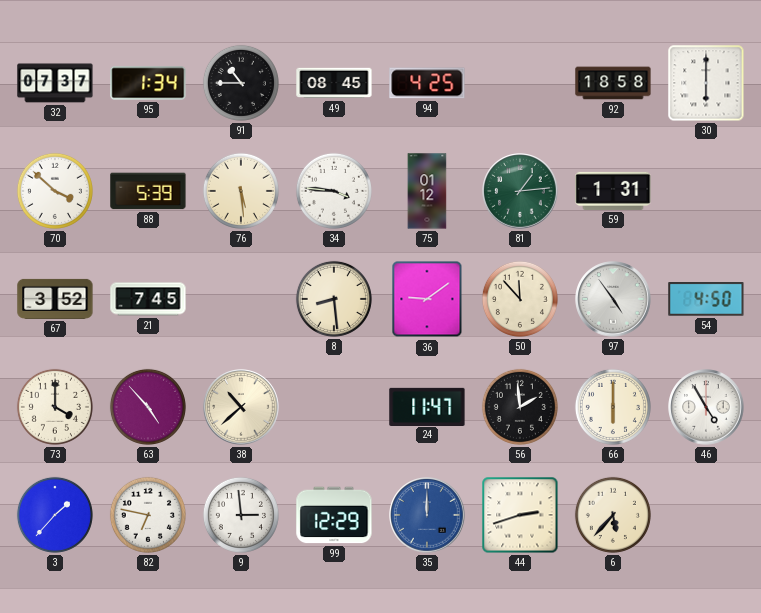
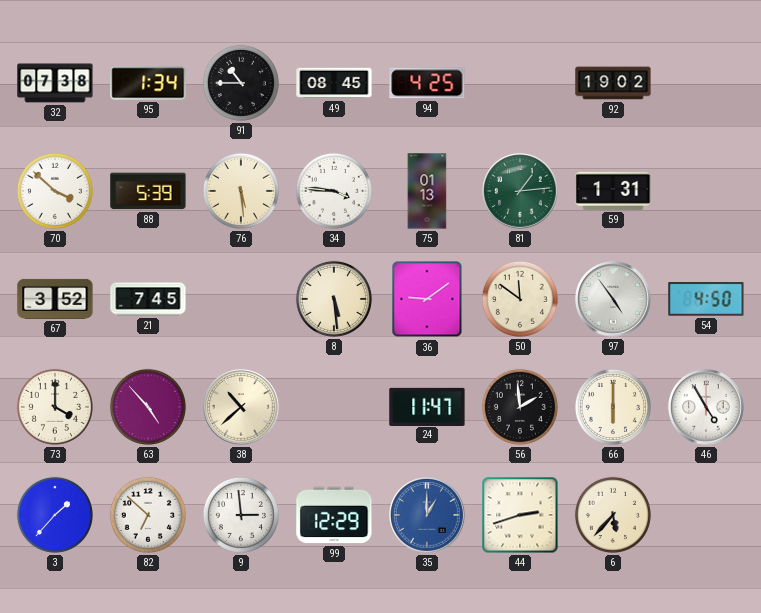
32: 07:37 -> 07:38 (55, 83)
92: 18:58 -> 19:02 (613, 83)
30: 6:00 -> none (706, 83)
75: 01:12 -> 01:13 (427, 191)
8: 8:29 -> 5:29 (334, 299)
50: 11:53 -> 11:51 (520, 299)
82: 6:47 -> 6:52 (148, 515)
35: 12:00 -> 1:00 (427, 515)
